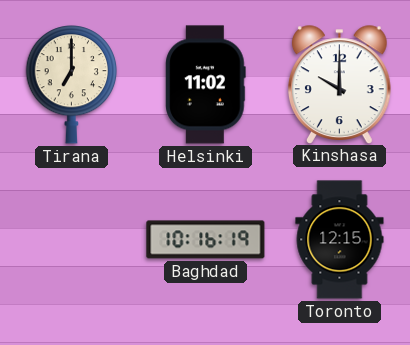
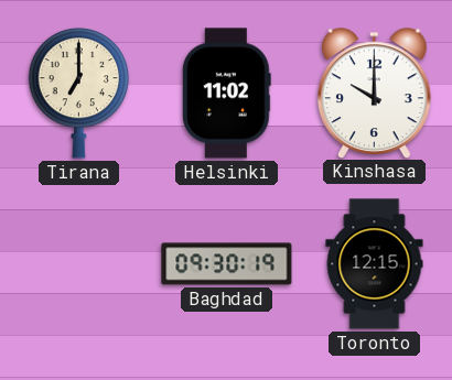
Baghdad: 10:16 -> 09:30 (227, 264)
